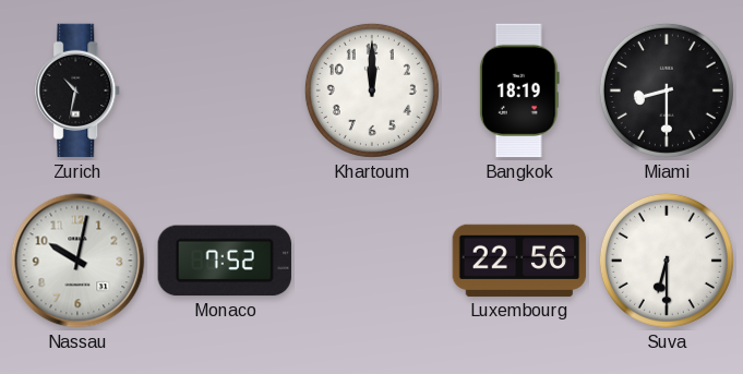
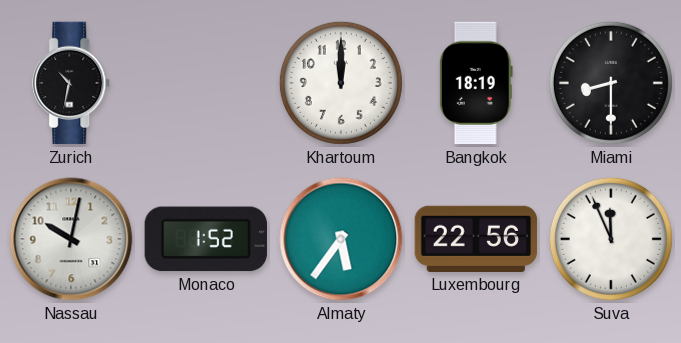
Monaco: 7:52 -> 1:52 (206, 239)
Almaty: none -> 5:36 (341, 239)
Suva: 6:30 -> 11:56 (611, 239)
